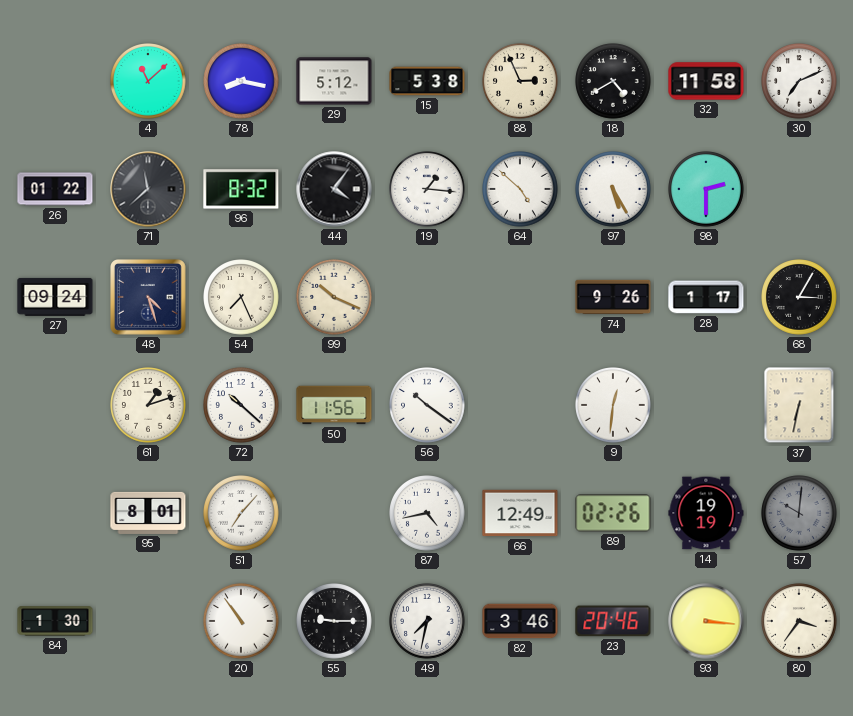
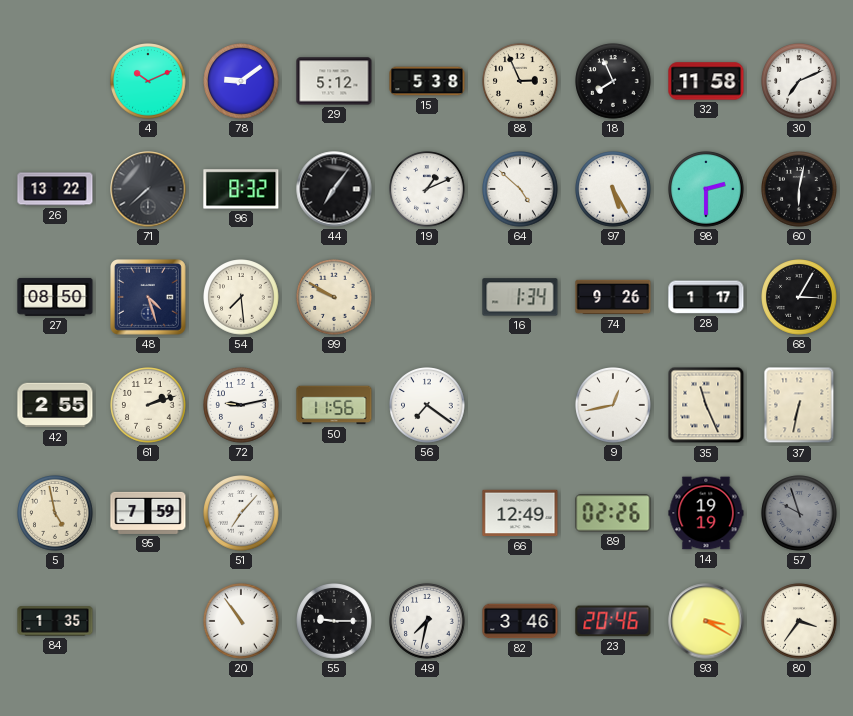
4: 11:08 -> 10:11 (148, 81)
78: 8:17 -> 9:09 (241, 81)
18: 4:40 -> 7:56 (613, 81)
26: 01:22 -> 13:22 (55, 189)
71: 11:38 -> 7:38 (148, 189)
44: 4:06 -> 7:06 (334, 189)
19: 1:16 -> 1:11 (427, 189)
60: none -> 6:02 (799, 189)
27: 09:24 -> 08:50 (55, 297)
54: 7:26 -> 7:29 (241, 297)
99: 10:19 -> 9:50 (334, 297)
16: none -> 1:34 (520, 297)
42: none -> 2:55 (55, 405)
61: 1:12 -> 2:12 (148, 405)
72: 10:22 -> 9:13 (241, 405)
56: 10:21 -> 7:21 (427, 405)
9: 12:31 -> 12:43 (613, 405)
35: none -> 11:26 (706, 405)
5: none -> 4:58 (55, 513)
95: 8:01 -> 7:59 (148, 513)
87: 4:43 -> none (427, 513)
57: 10:01 -> 9:57 (799, 513)
84: 1:30 -> 1:35 (55, 621)
93: 3:16 -> 3:20 (706, 621)
